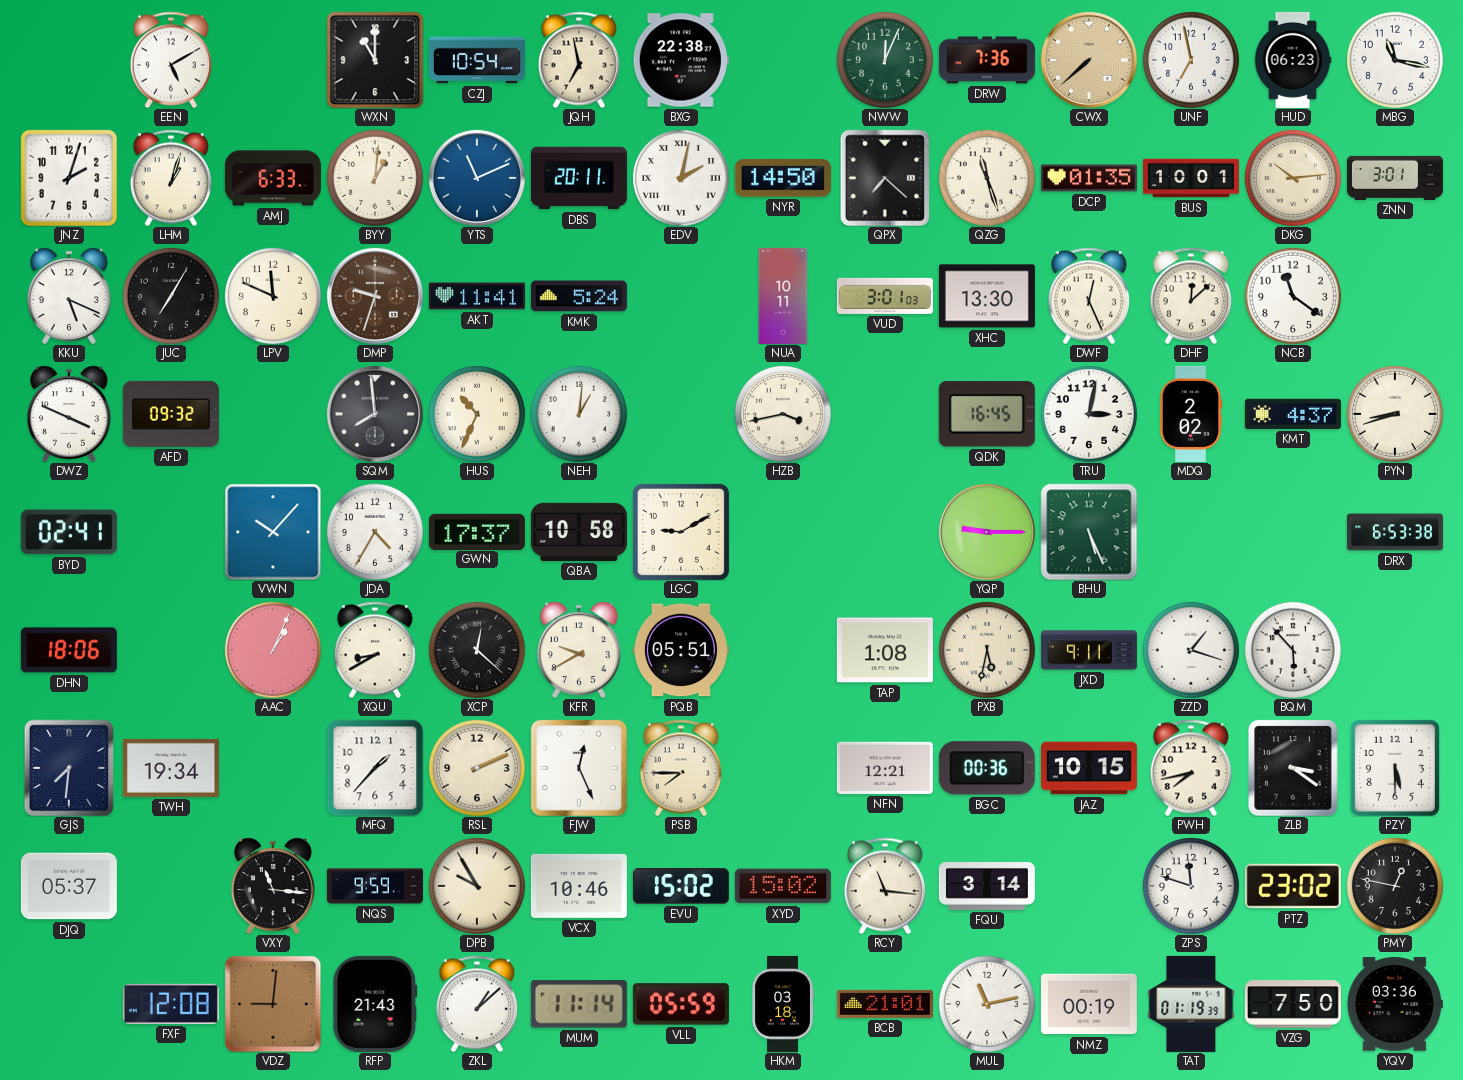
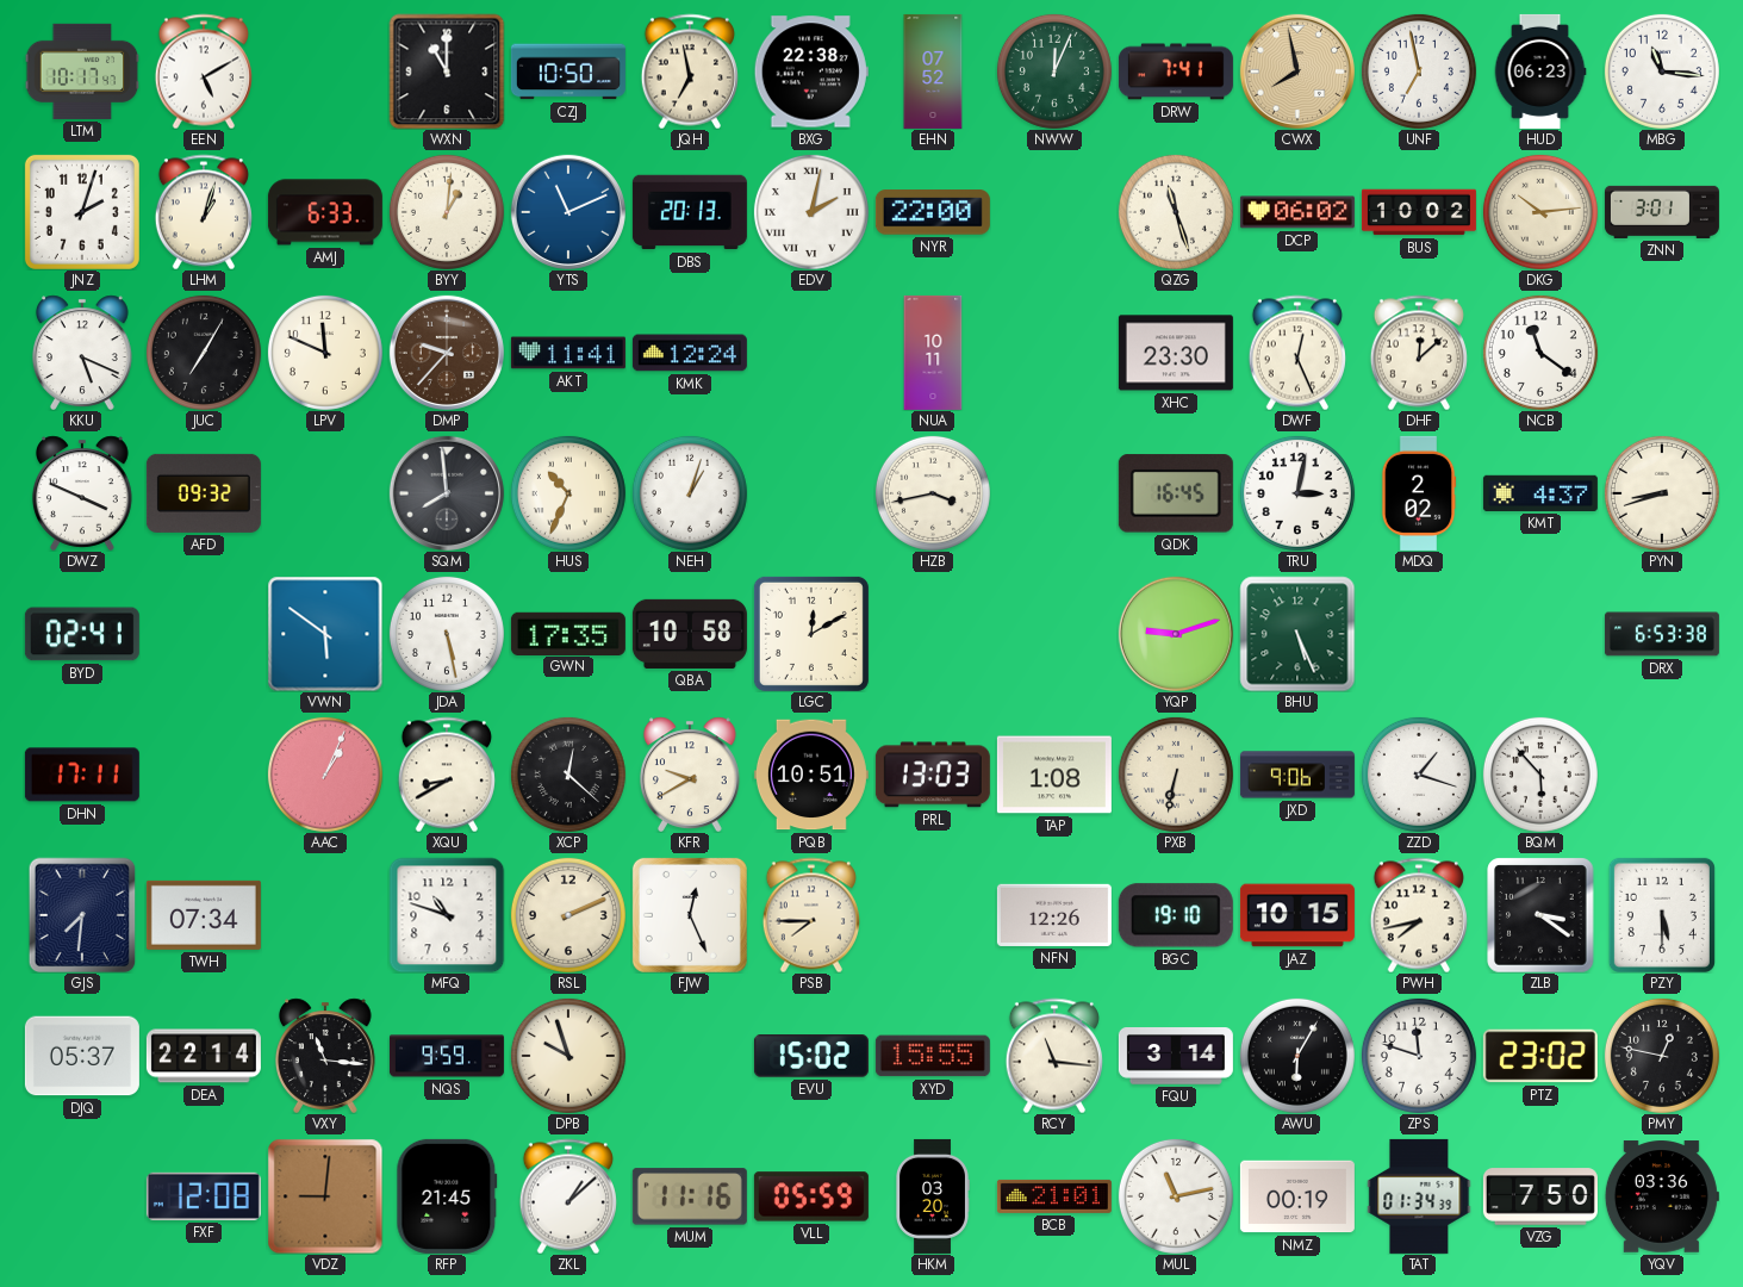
LTM: none -> 10:17 (82, 71)
CZJ: 10:54 -> 10:50 (568, 71)
EHN: none -> 07:52 (933, 71)
DRW: 7:36 -> 7:41 (1176, 71)
CWX: 7:38 -> 7:58 (1297, 71)
MBG: 11:17 -> 11:16 (1662, 71)
DBS: 20:11 -> 20:13 (690, 212)
NYR: 14:50 -> 22:00 (933, 212)
QPX: 7:22 -> none (885, 178)
DCP: 01:35 -> 06:02 (1297, 212)
BUS: 10:01 -> 10:02 (1419, 212)
DMP: 9:33 -> 9:37 (447, 353)
KMK: 5:24 -> 12:24 (690, 353)
VUD: 3:01 -> none (885, 296)
XHC: 13:30 -> 23:30 (1176, 353)
NEH: 1:01 -> 1:03 (690, 493)
VWN: 10:07 -> 5:51 (325, 634)
JDA: 4:35 -> 5:28 (447, 634)
GWN: 17:37 -> 17:35 (568, 633)
LGC: 9:10 -> 12:10 (811, 634)
YQP: 9:15 -> 9:12 (1176, 634)
DHN: 18:06 -> 17:11 (82, 775)
PQB: 05:51 -> 10:51 (811, 775)
PRL: none -> 13:03 (933, 775)
PXB: 5:32 -> 6:32 (1176, 775)
JXD: 9:11 -> 9:06 (1297, 775)
TWH: 19:34 -> 07:34 (204, 915)
MFQ: 1:37 -> 10:48 (447, 915)
NFN: 12:21 -> 12:26 (1054, 915)
BGC: 00:36 -> 19:10 (1176, 915)
DEA: none -> 22:14 (204, 1056)
DPB: 9:55 -> 9:57 (568, 1056)
VCX: 10:46 -> none (579, 886)
XYD: 15:02 -> 15:55 (933, 1056)
AWU: none -> 6:05 (1297, 1056)
RFP: 21:43 -> 21:45 (447, 1196)
MUM: 11:14 -> 11:16 (690, 1196)
HKM: 03:18 -> 03:20 (933, 1196)
TAT: 01:19 -> 01:34 (1419, 1196)
